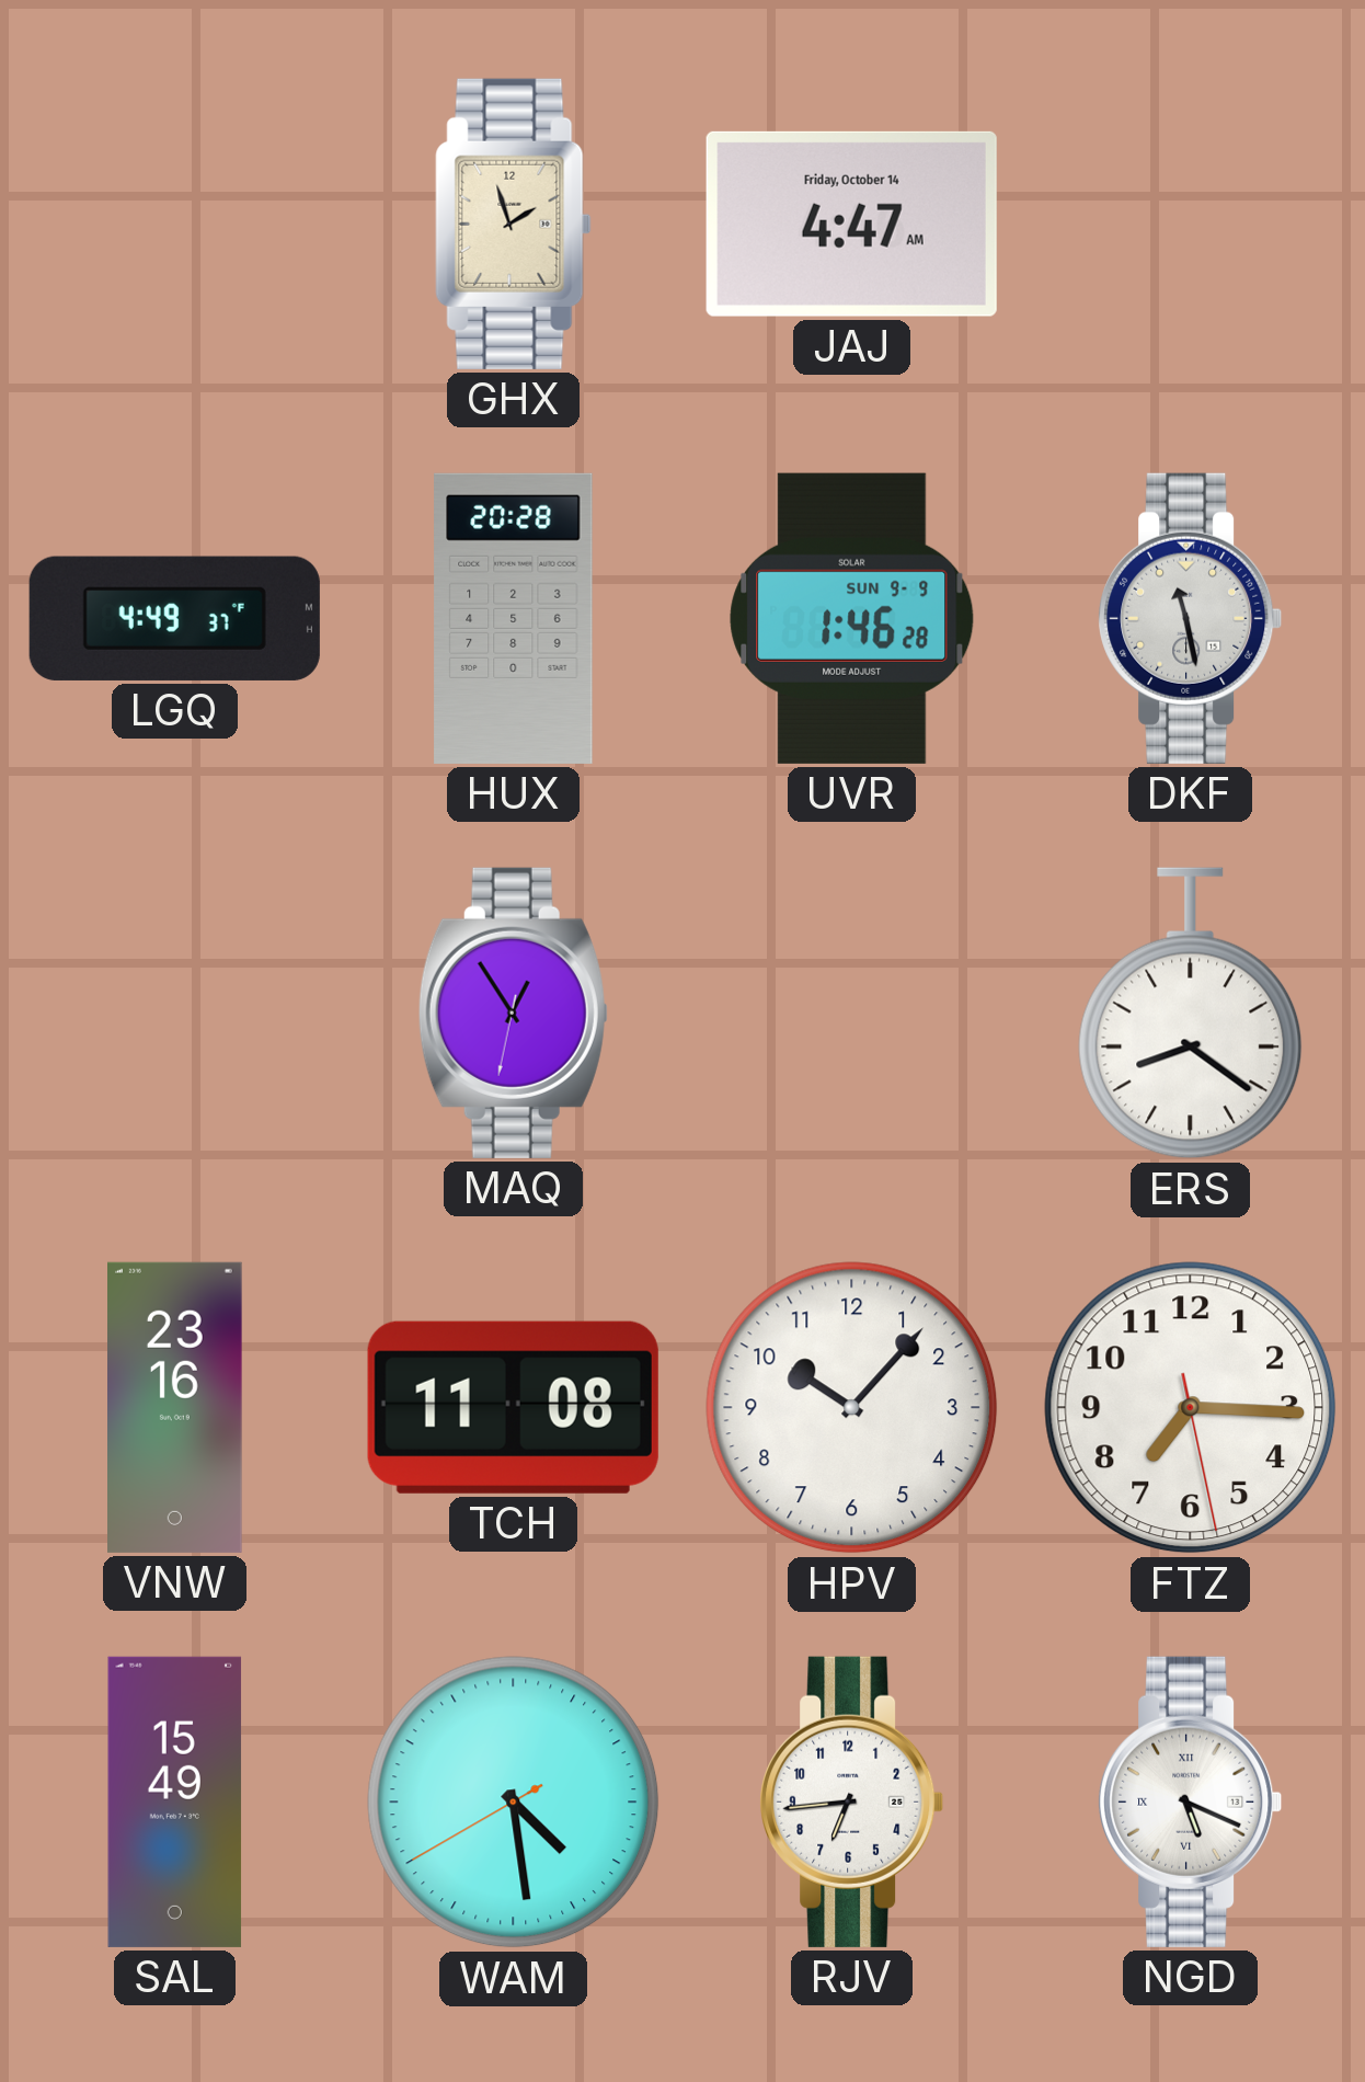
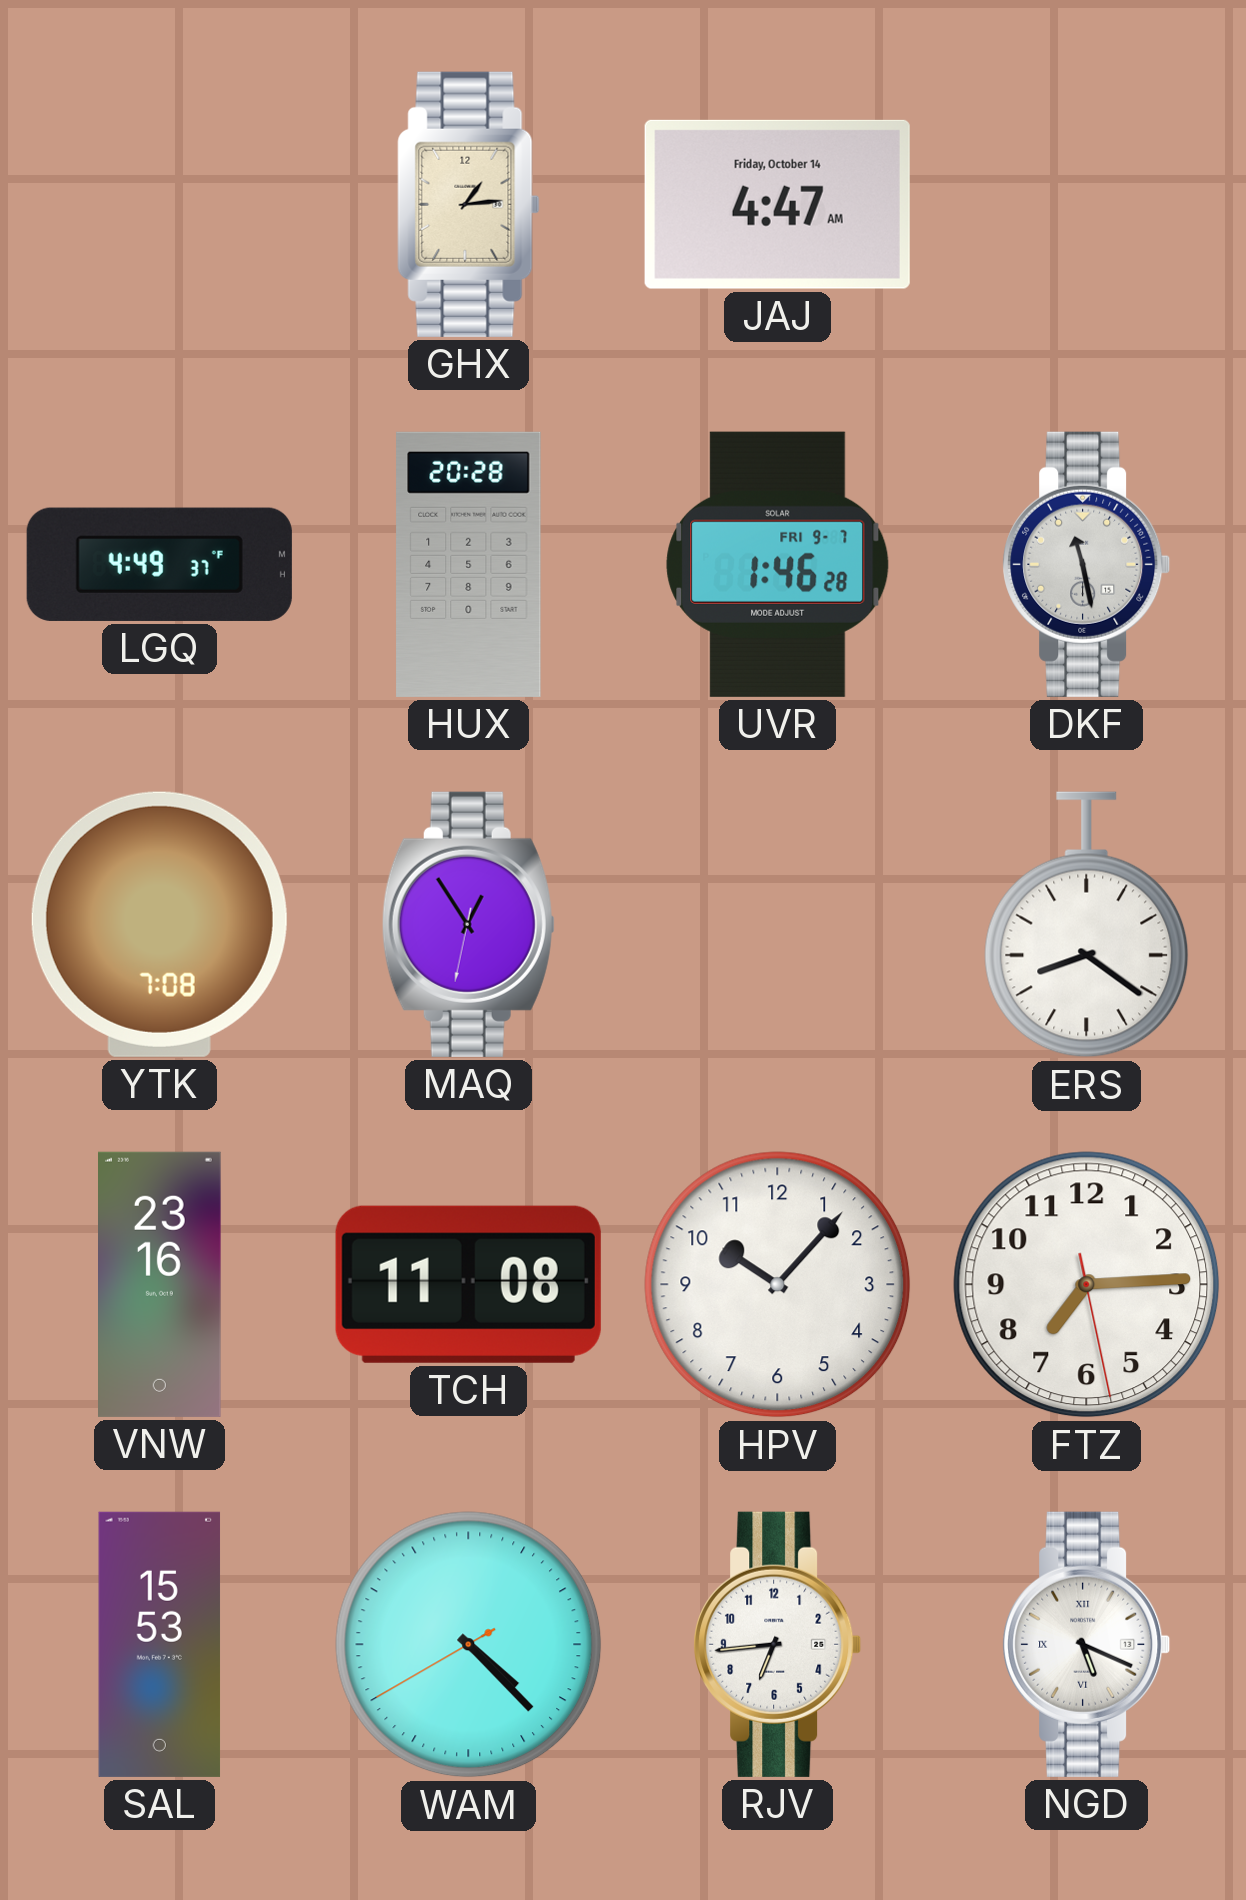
GHX: 1:57 -> 1:14 (469, 204)
UVR date: SUN 9-9 -> FRI 9-7 (778, 564)
YTK: none -> 7:08 (159, 924)
FTZ: 7:15 -> 7:14 (1087, 1285)
SAL: 15:49 -> 15:53 (160, 1644)
WAM: 4:28 -> 4:22 (469, 1645)
